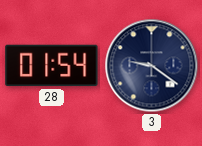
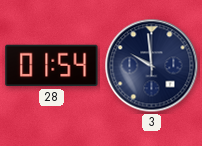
3: 9:21 -> 9:59 (152, 66)
